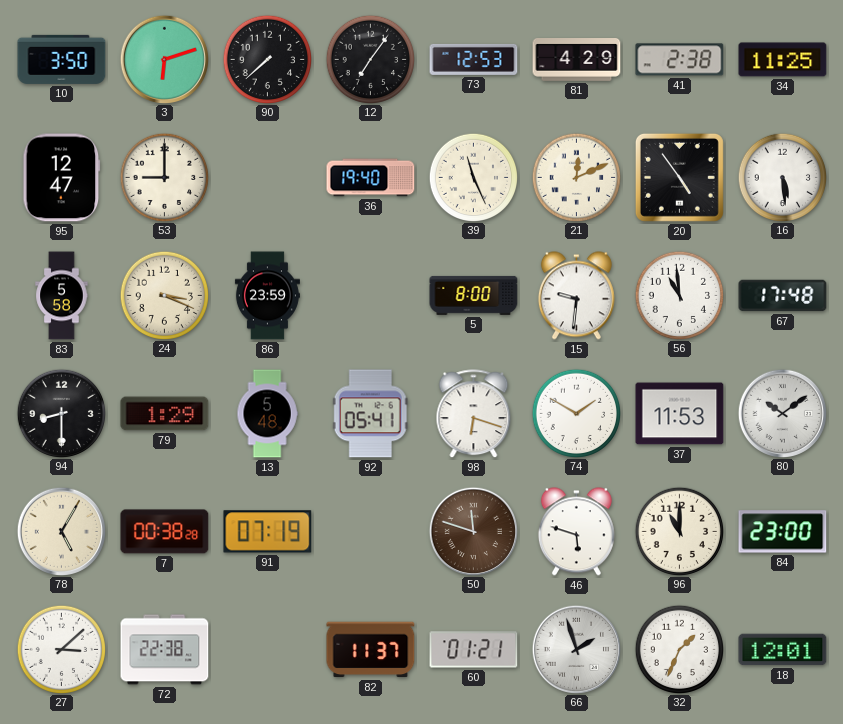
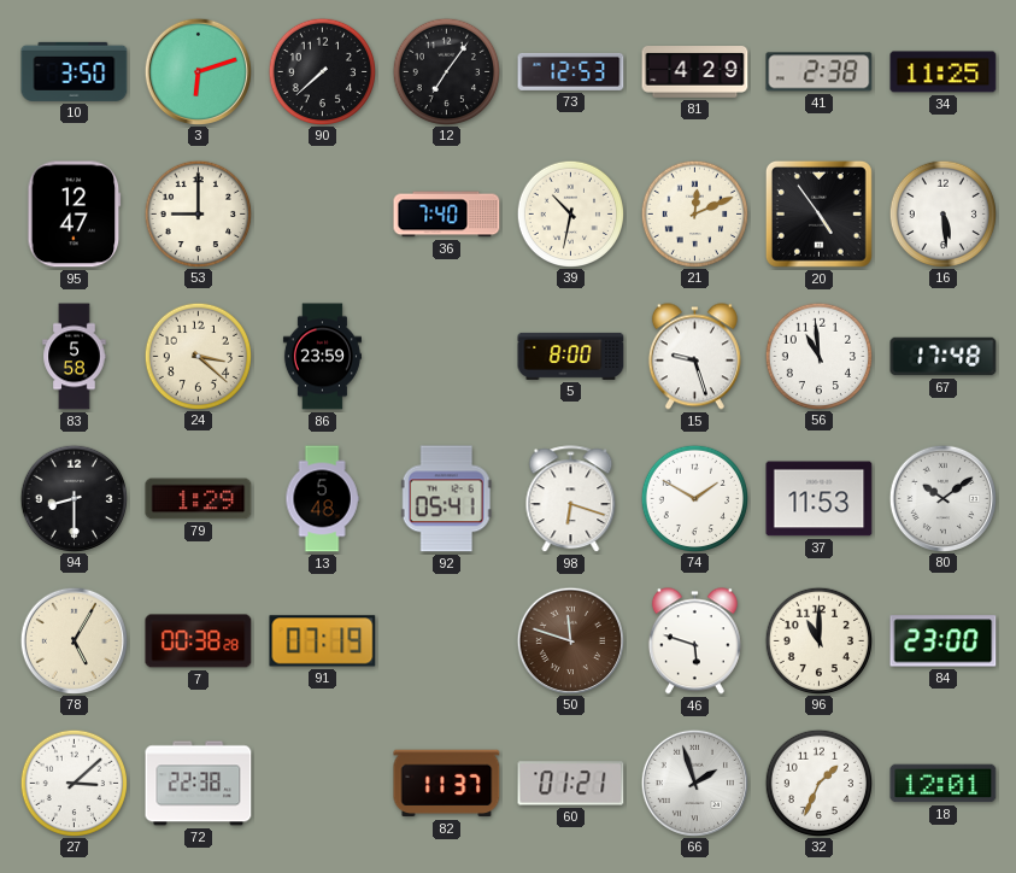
36: 19:40 -> 7:40 (447, 215)
39: 11:26 -> 10:32 (570, 213)
24: 3:19 -> 3:22 (198, 356)
15: 9:31 -> 9:27 (694, 357)
